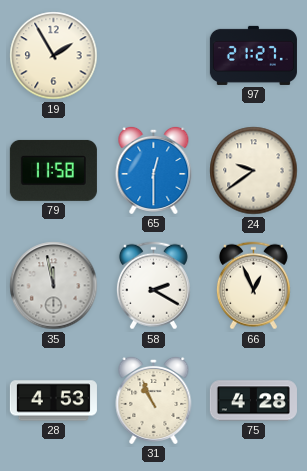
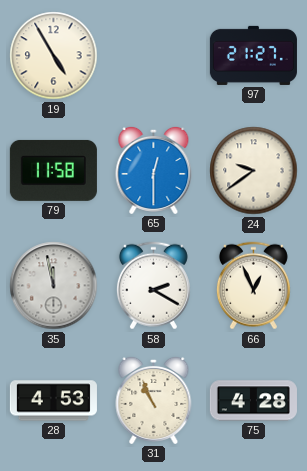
19: 1:55 -> 4:55 (54, 56)
